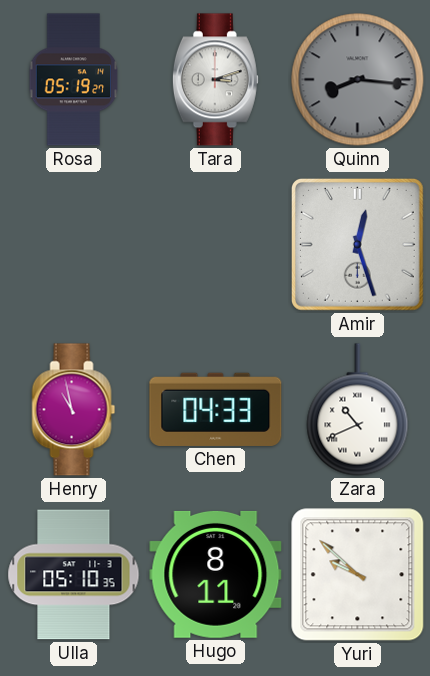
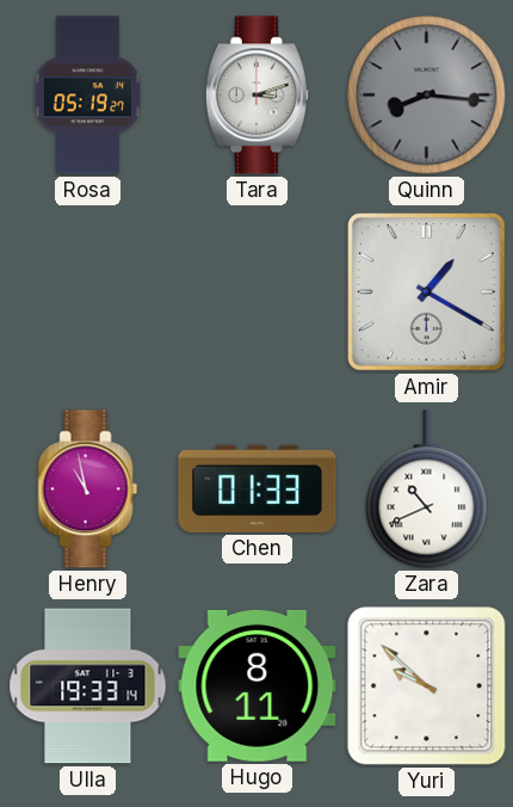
Amir: 12:27 -> 1:20 (426, 291)
Chen: 04:33 -> 01:33 (258, 488)
Ulla: 05:10 -> 19:33 (88, 686)
